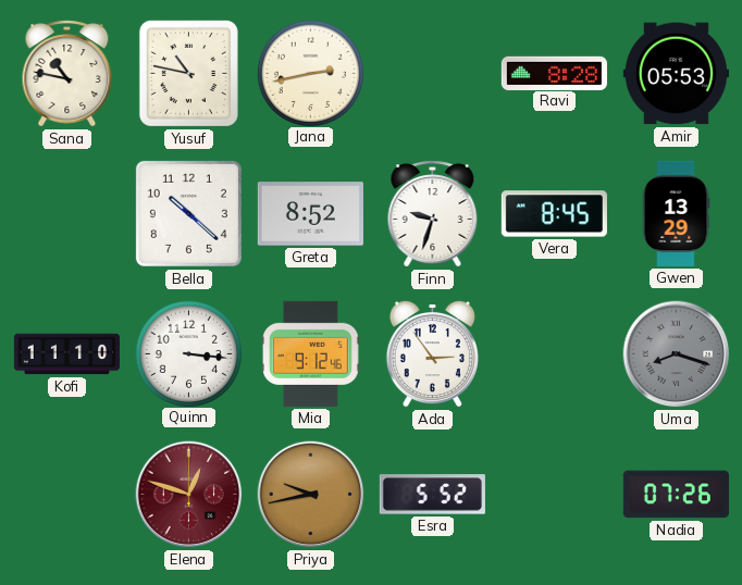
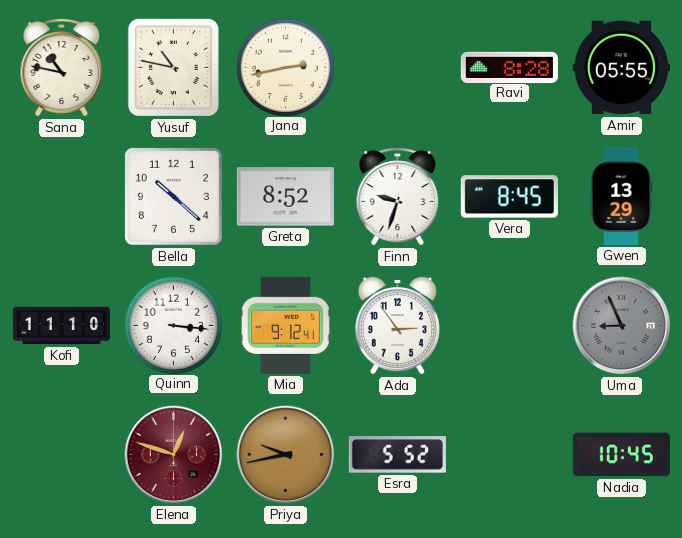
Amir: 05:53 -> 05:55 (621, 68)
Mia: 9:12:46 -> 9:12:41 (286, 325)
Uma: 8:18 -> 8:56 (622, 326)
Nadia: 07:26 -> 10:45 (621, 455)
